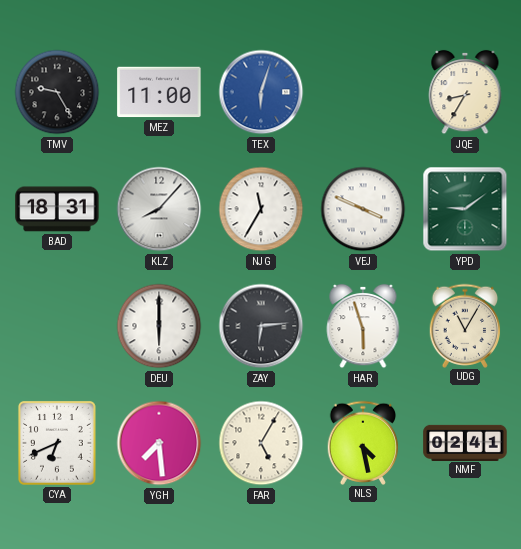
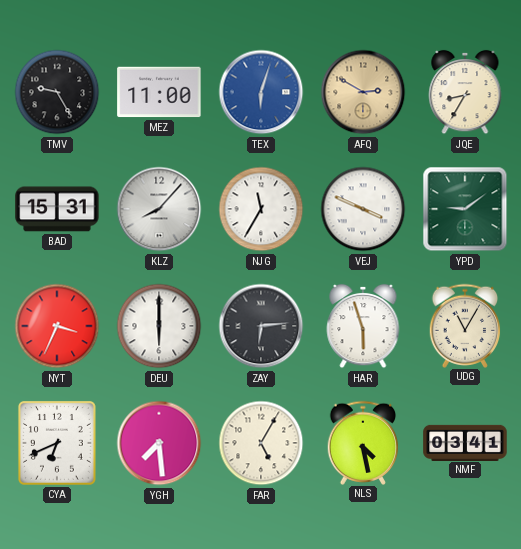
AFQ: none -> 2:50 (363, 92)
BAD: 18:31 -> 15:31 (57, 209)
NYT: none -> 3:34 (57, 326)
NMF: 02:41 -> 03:41 (465, 442)
